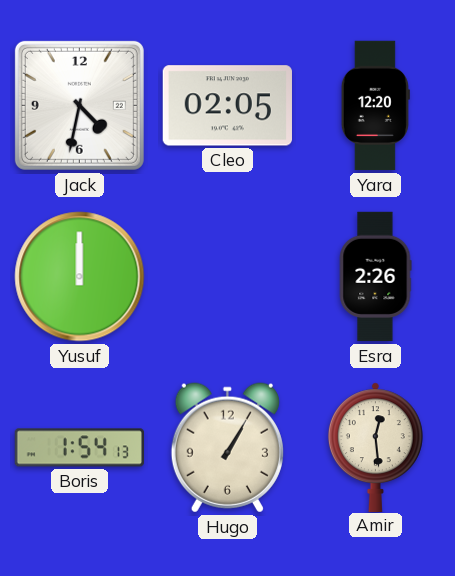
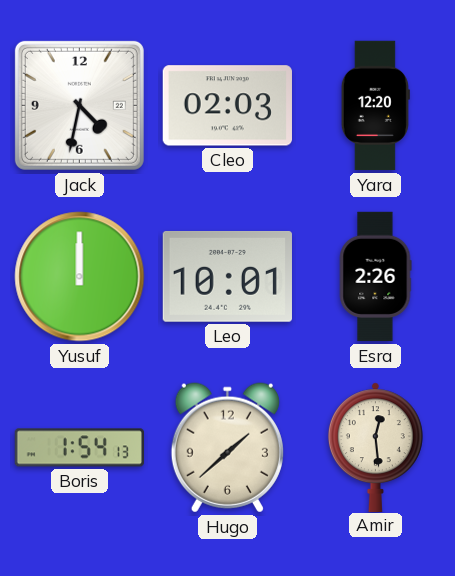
Cleo: 02:05 -> 02:03 (227, 106)
Leo: none -> 10:01 (227, 276)
Hugo: 1:05 -> 1:38 (227, 448)
